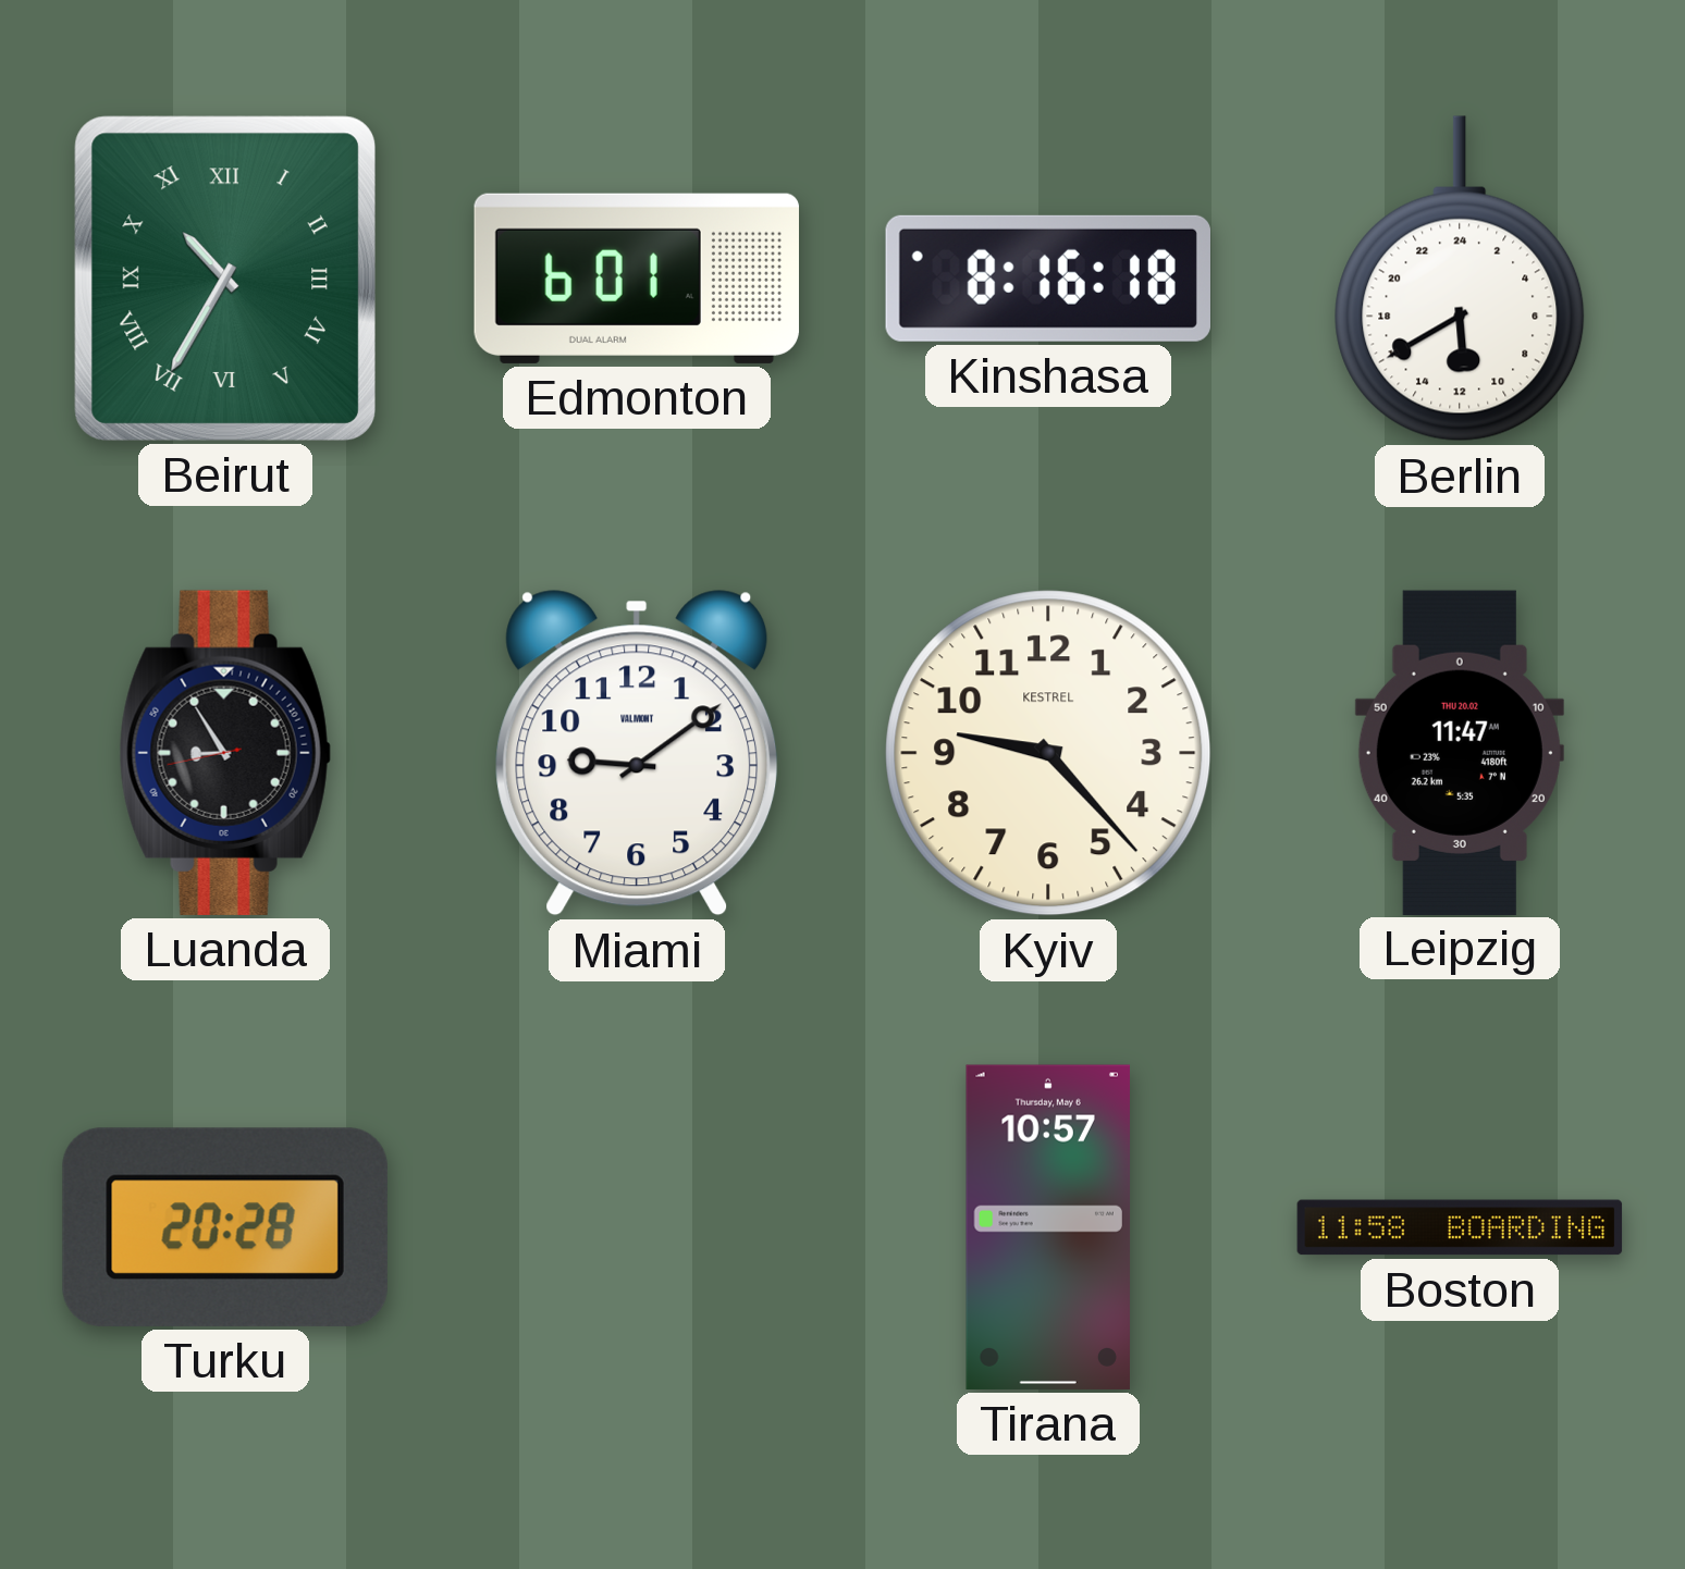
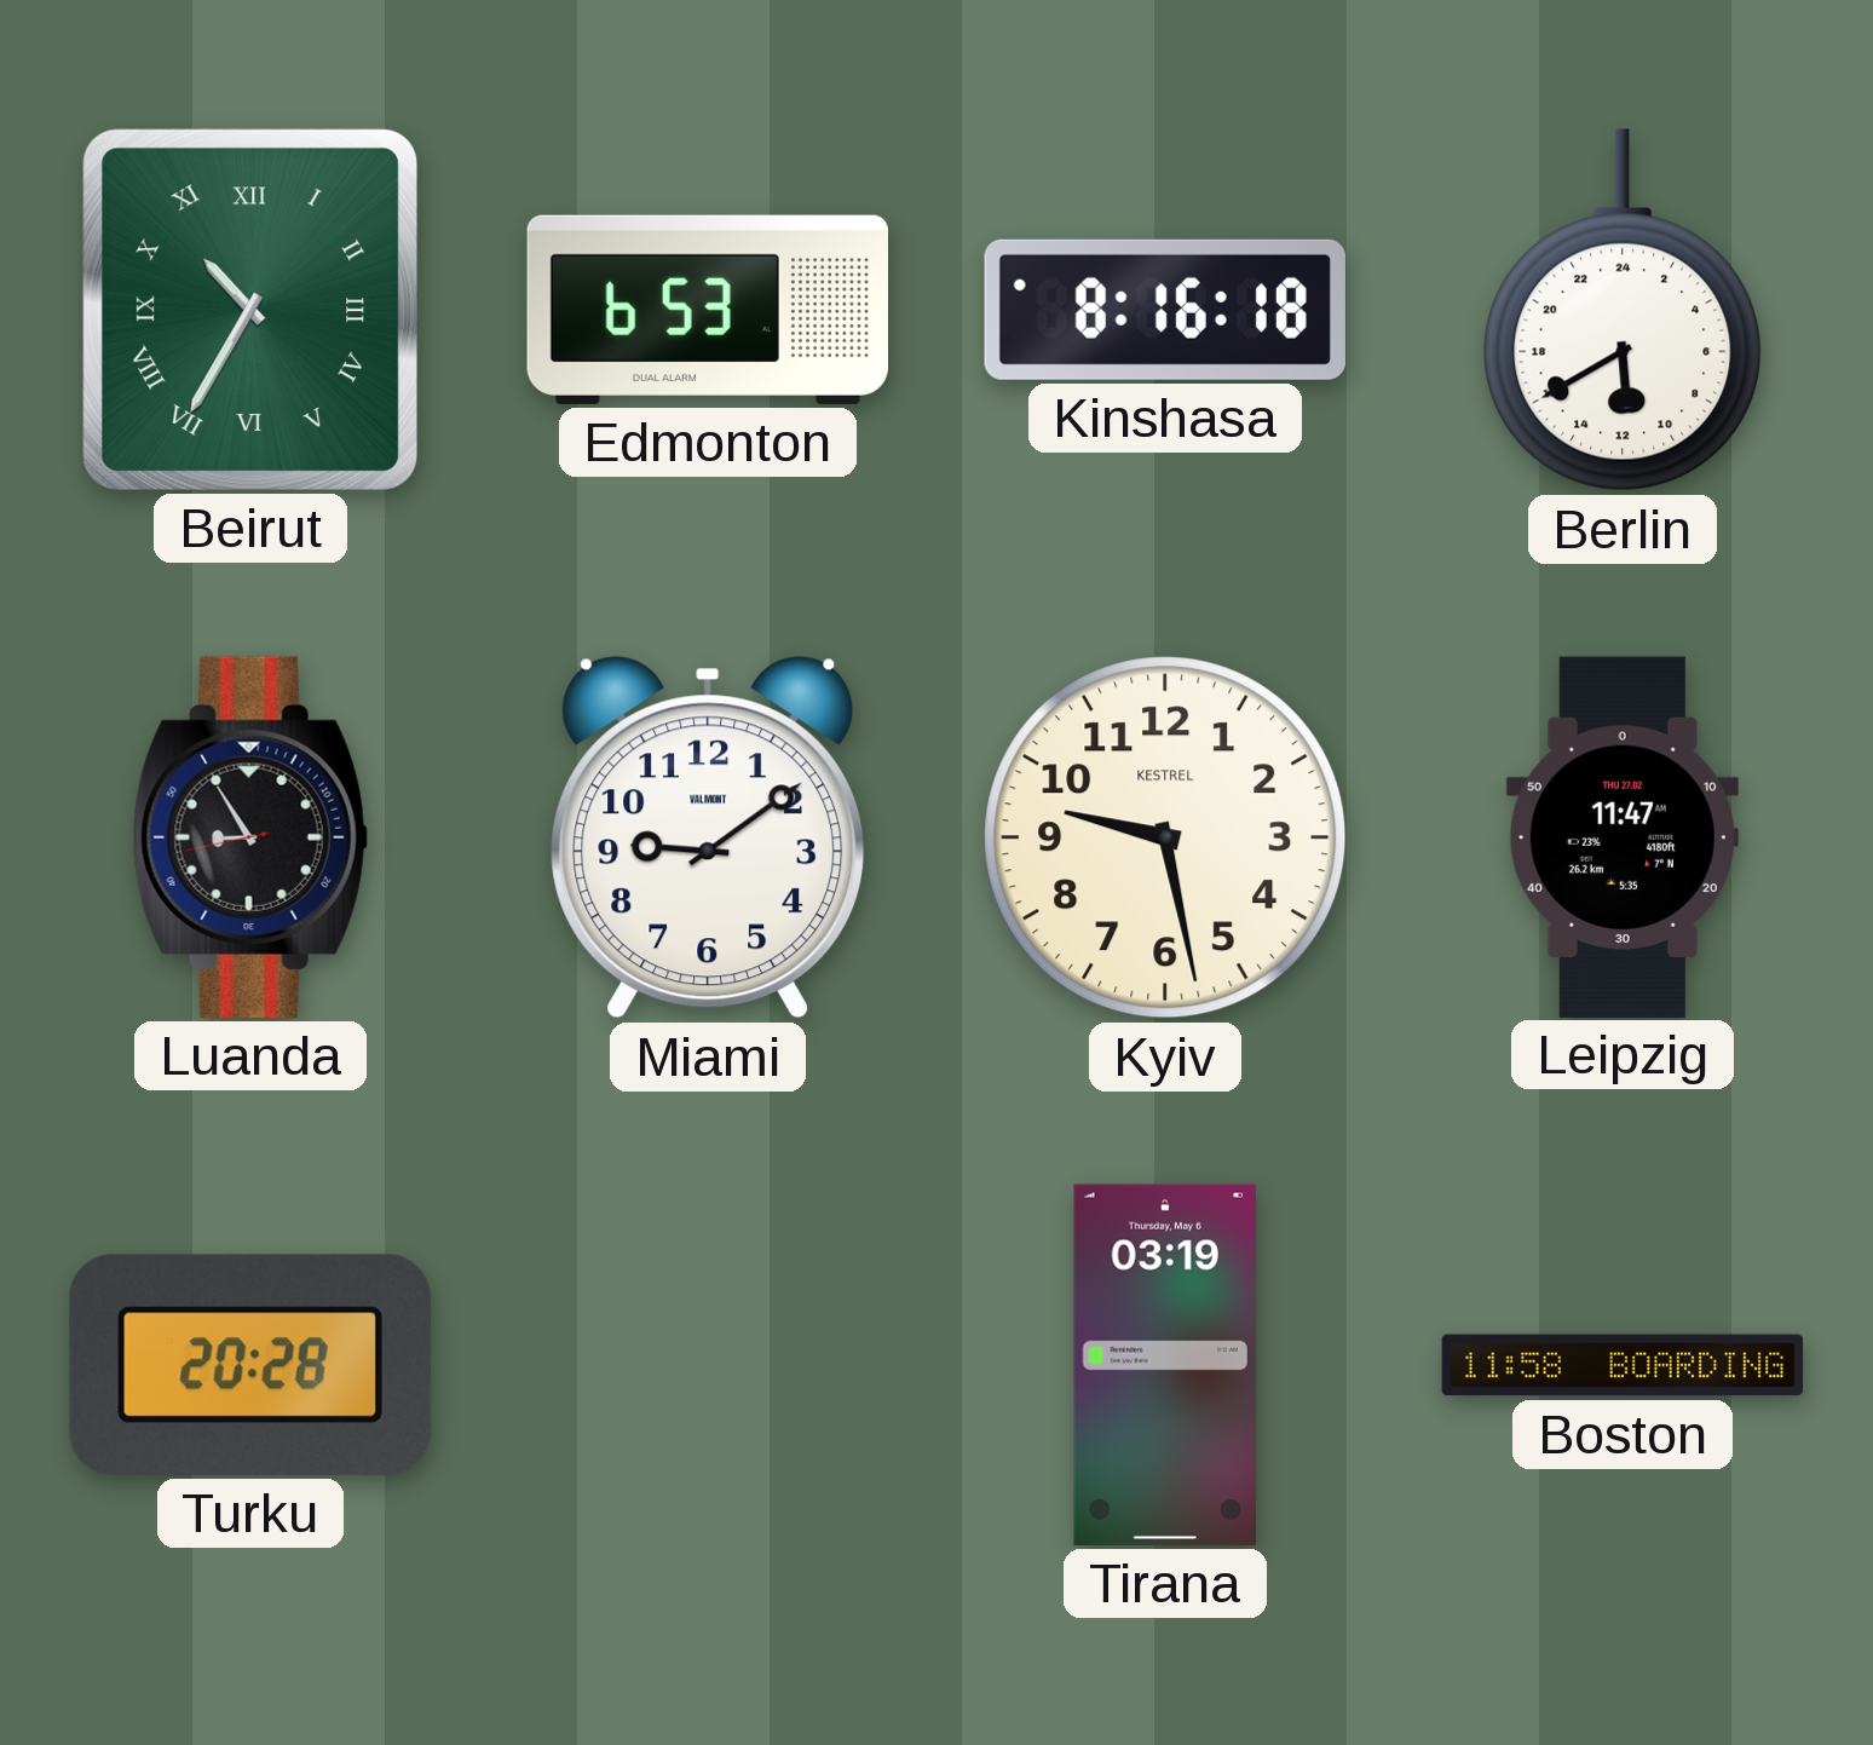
Edmonton: 6:01 -> 6:53 (708, 310)
Kyiv: 9:23 -> 9:28 (1165, 837)
Leipzig date: THU 20.02 -> THU 27.02 (1623, 836)
Tirana: 10:57 -> 03:19 (1164, 1365)
